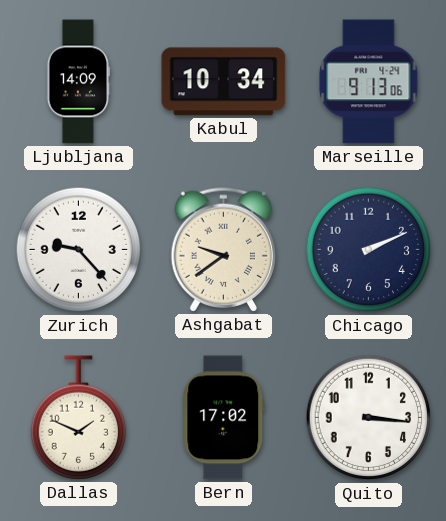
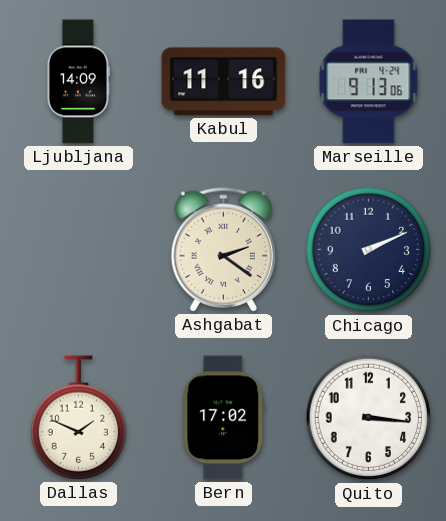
Kabul: 10:34 -> 11:16 (224, 82)
Zurich: 9:23 -> none (79, 250)
Ashgabat: 9:39 -> 2:21 (223, 249)
